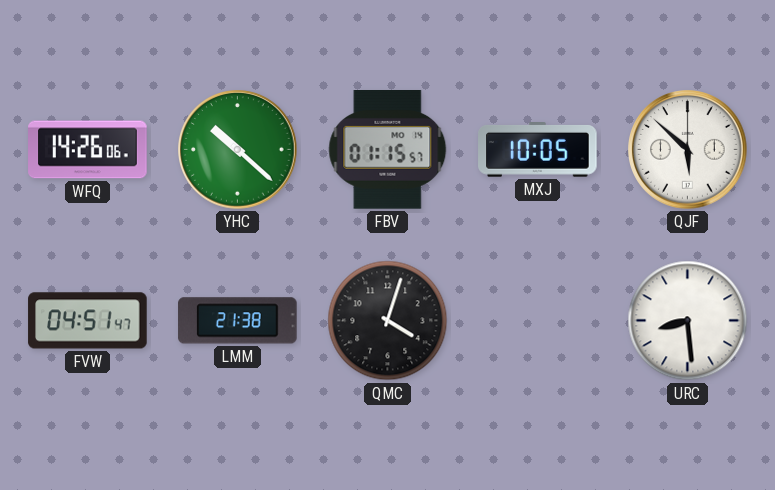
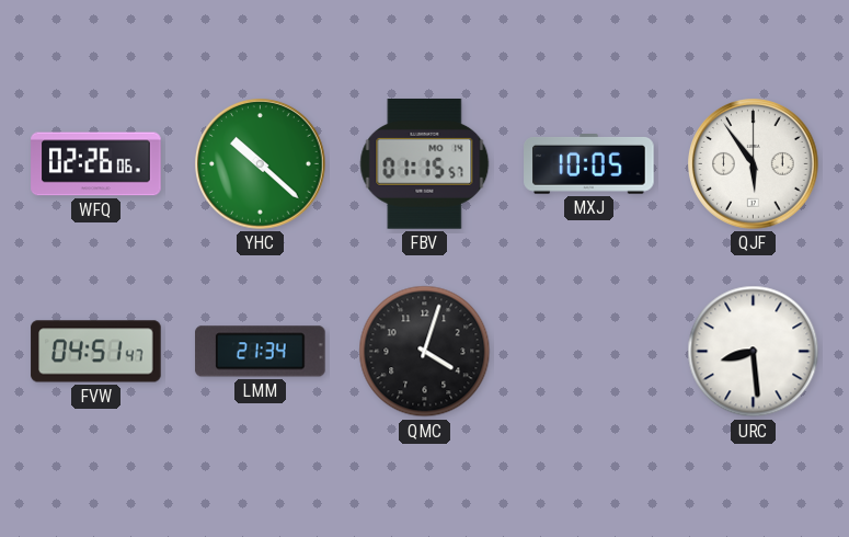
WFQ: 14:26 -> 02:26 (96, 164)
QJF: 5:52 -> 5:54 (754, 164)
LMM: 21:38 -> 21:34 (261, 352)
